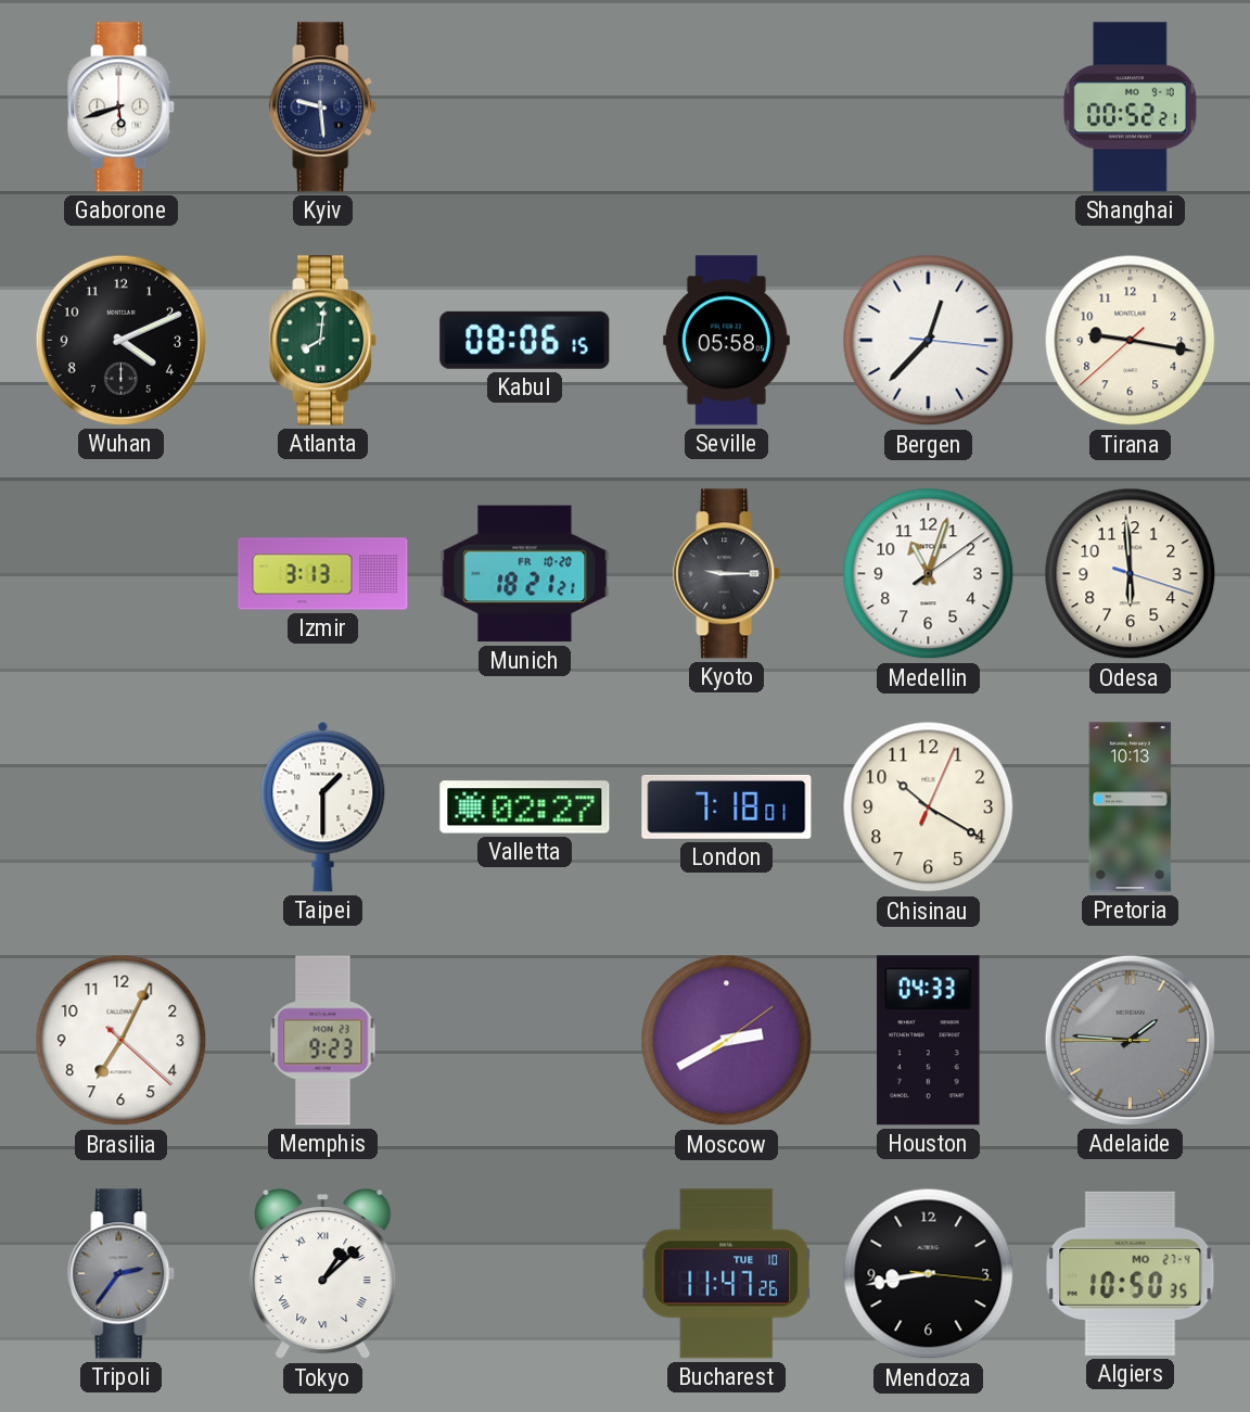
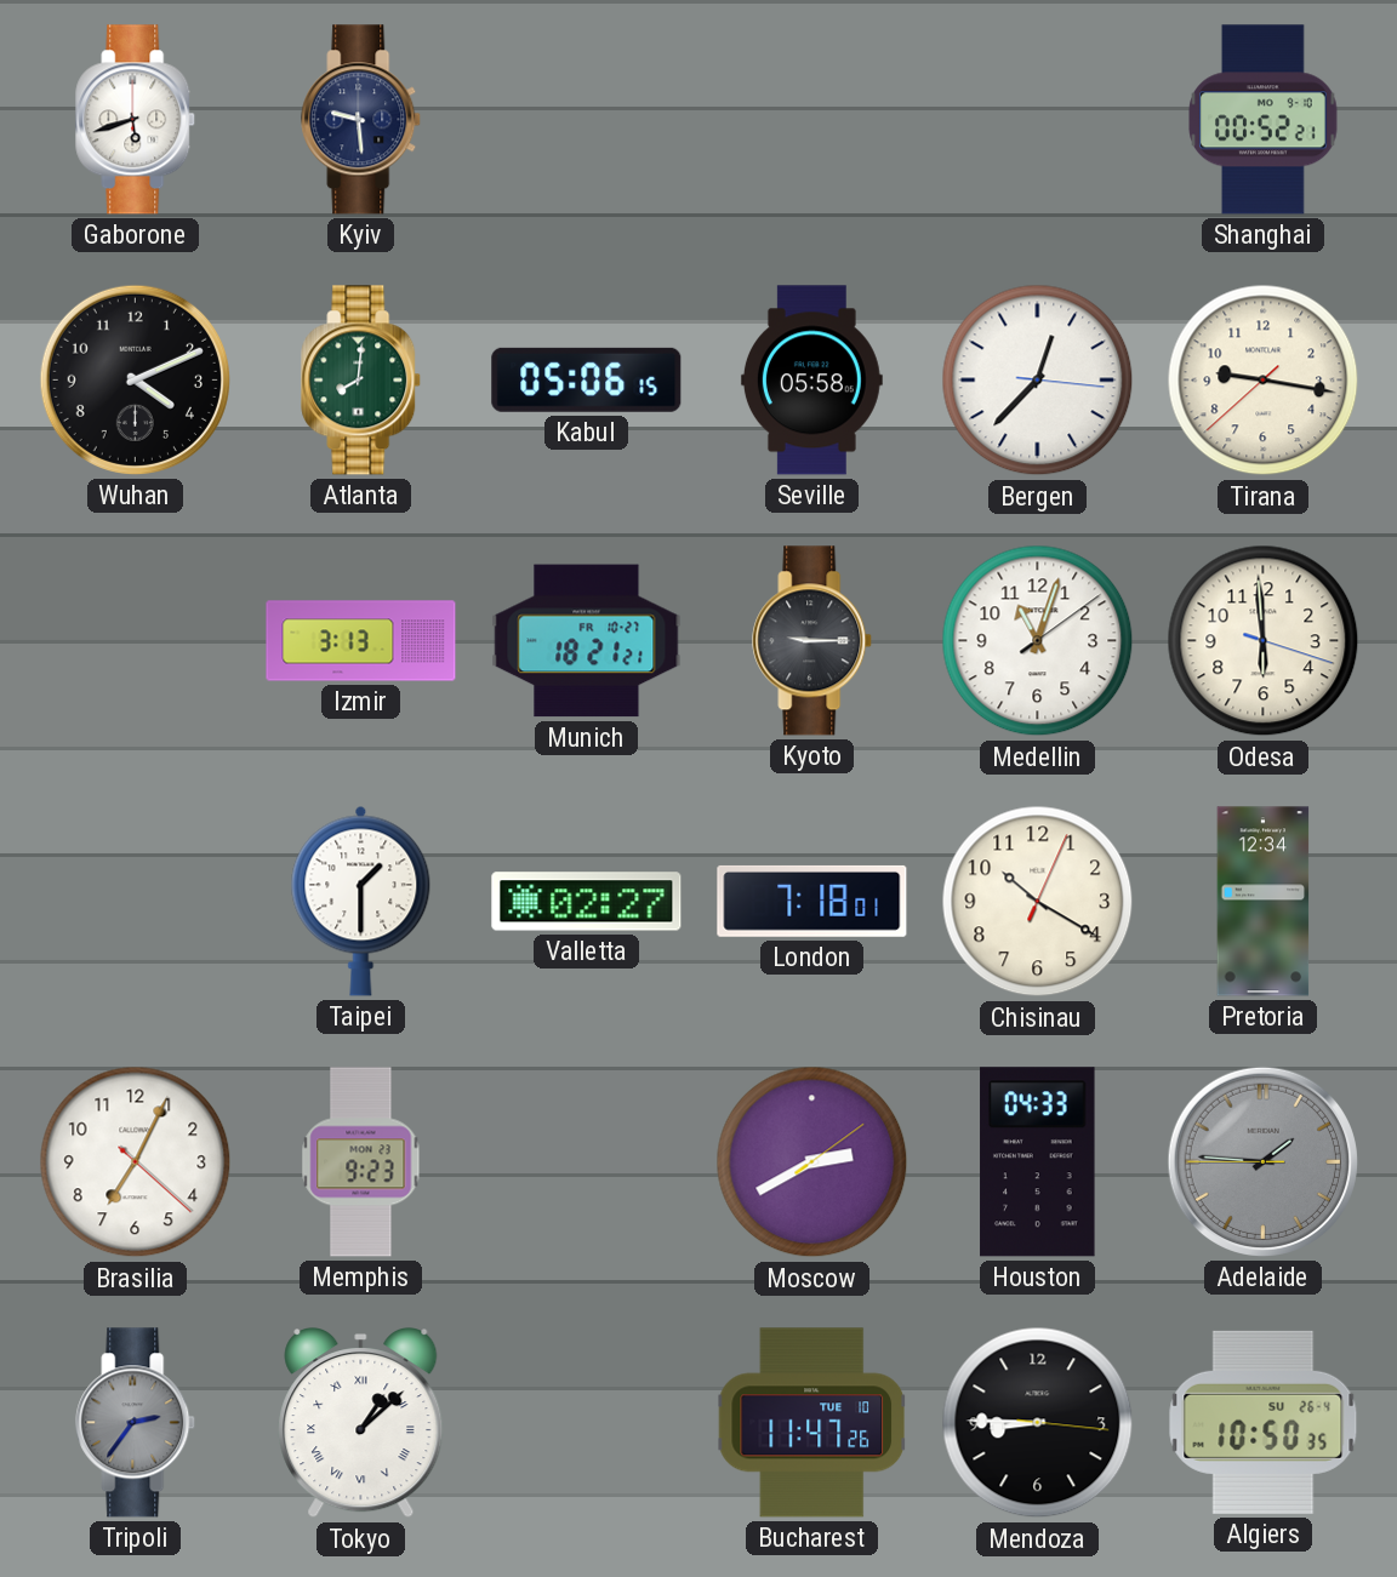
Kabul: 08:06 -> 05:06 (587, 379)
Munich date: FR 10-20 -> FR 10-27 (587, 641)
Pretoria: 10:13 -> 12:34 (1264, 902)
Mendoza: 8:43 -> 8:45 (1038, 1423)
Algiers date: MO 27-4 -> SU 26-4 (1264, 1422)
